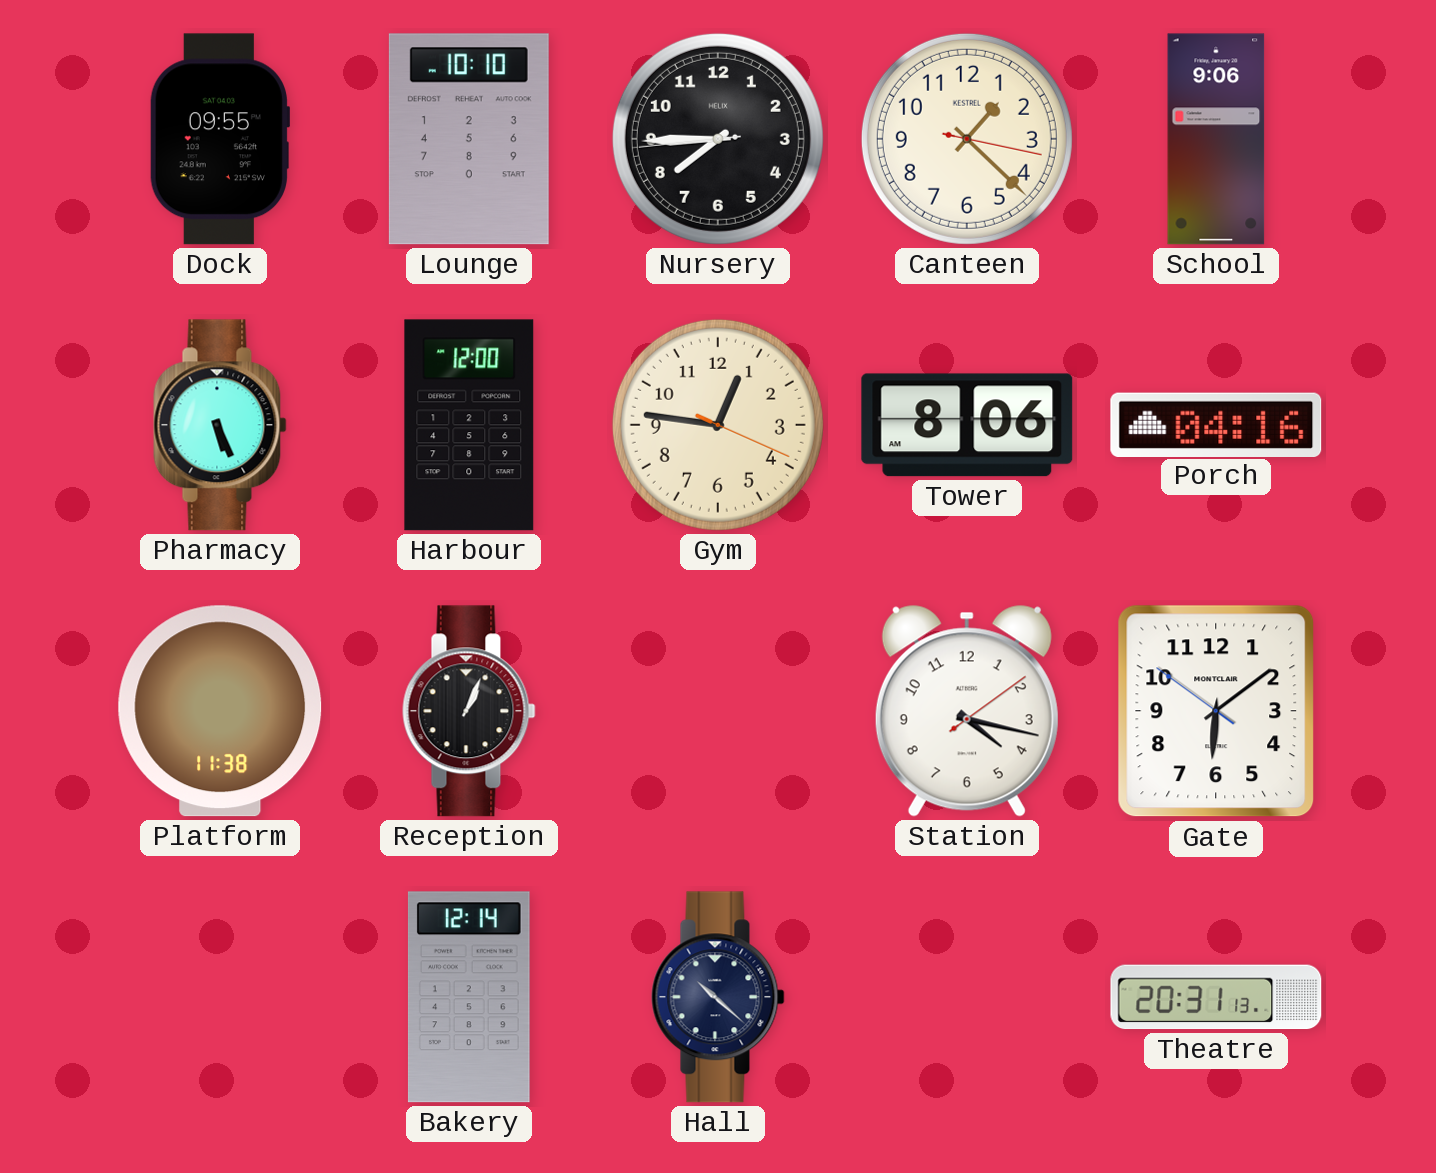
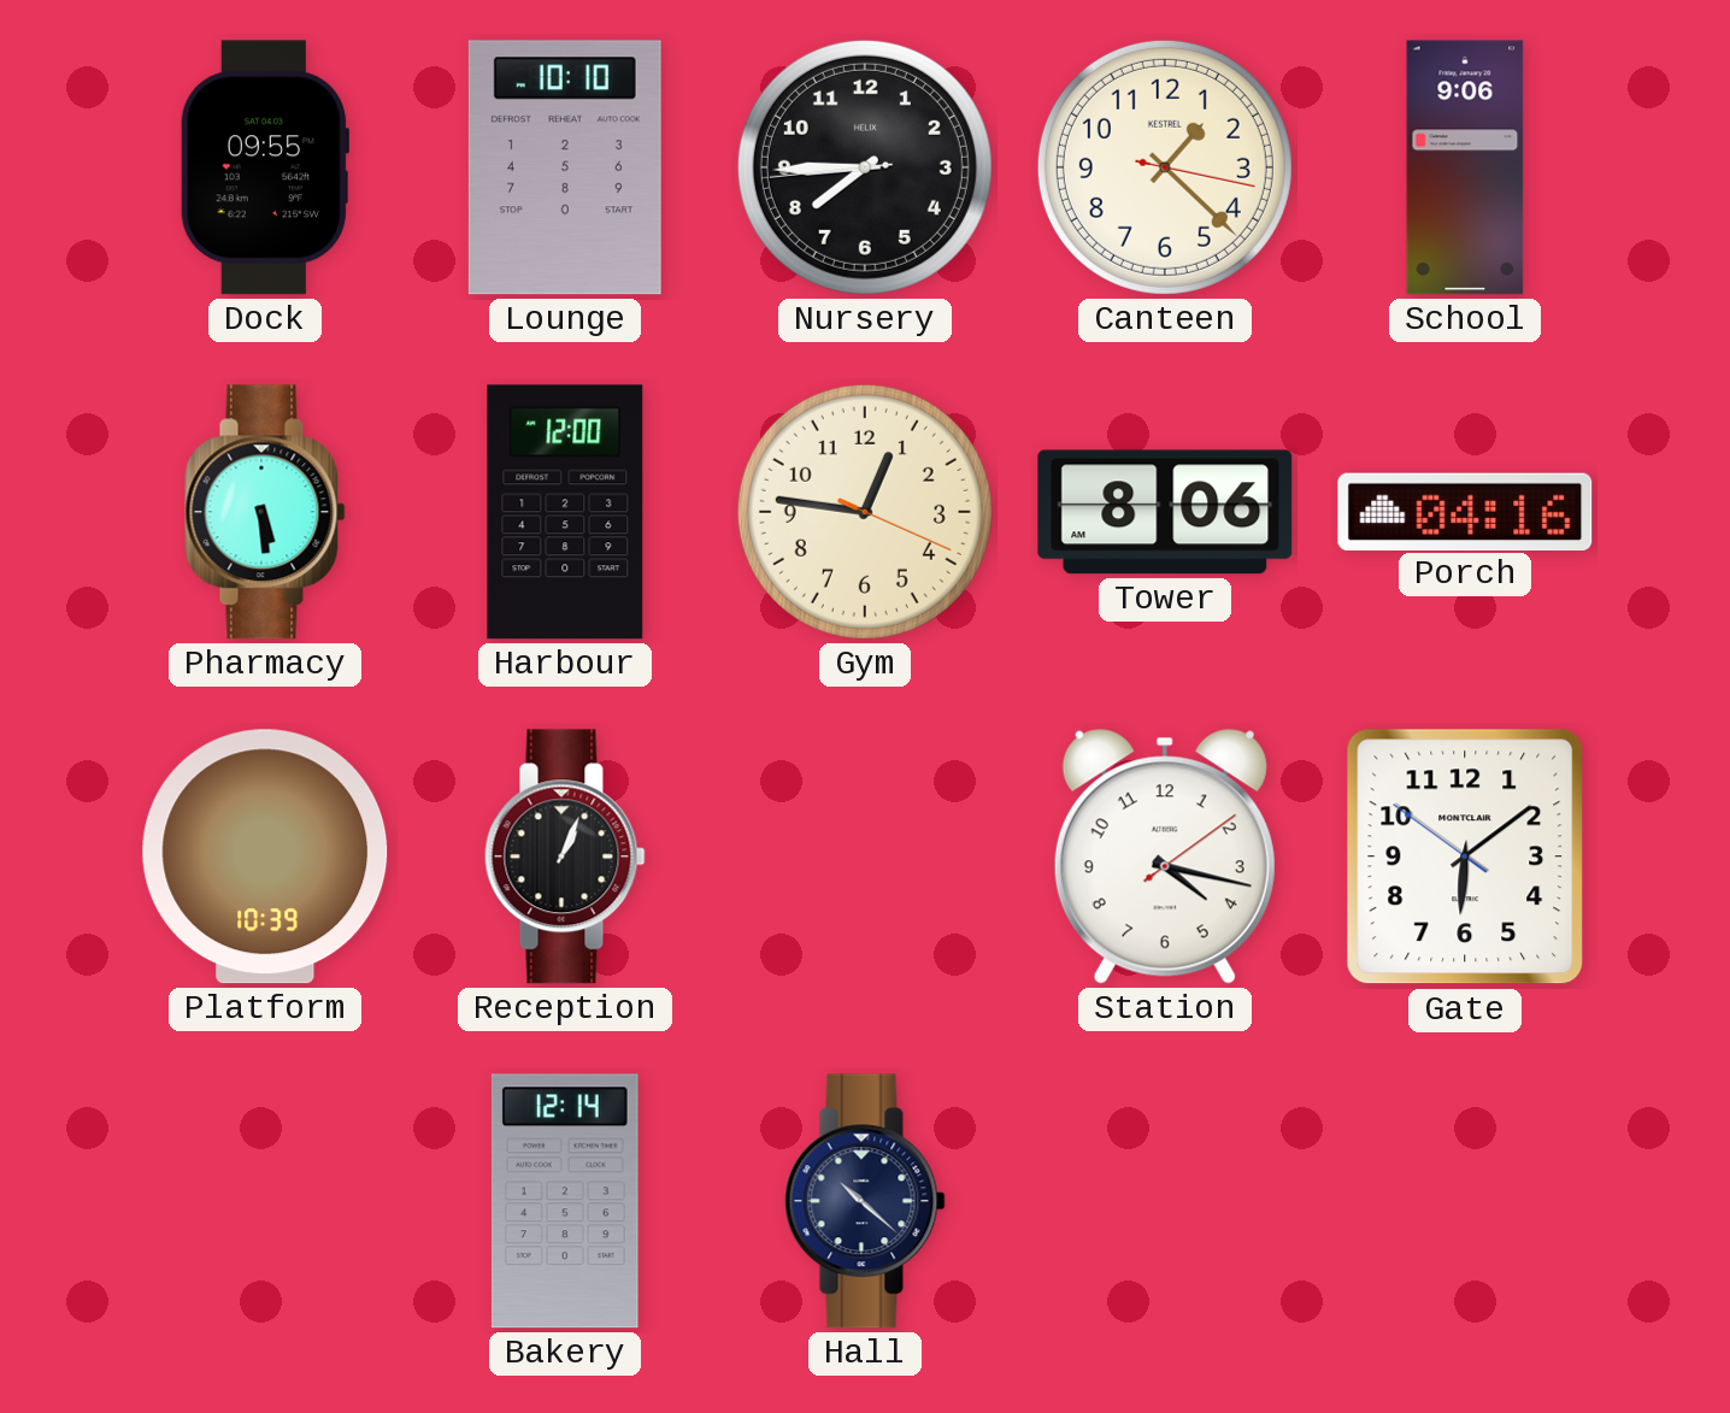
Pharmacy: 5:26 -> 5:29 (265, 512)
Platform: 11:38 -> 10:39 (265, 856)
Theatre: 20:31 -> none (1216, 997)
